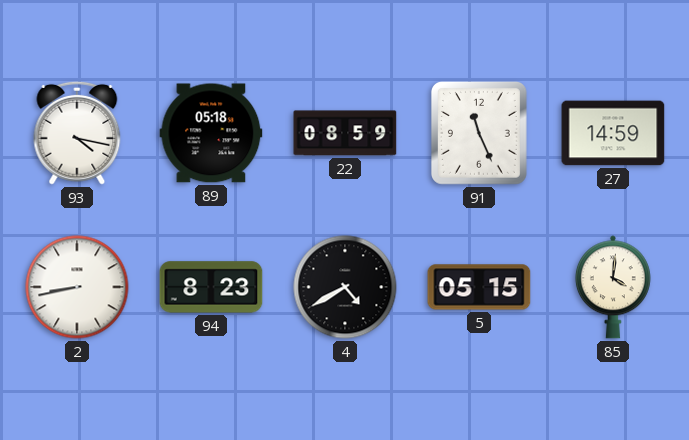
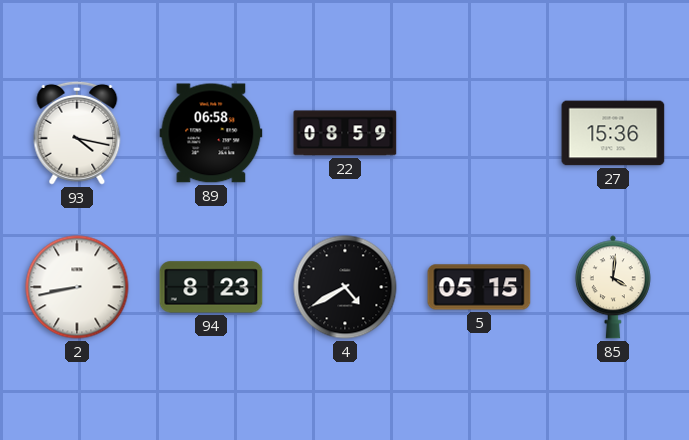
89: 05:18 -> 06:58 (211, 133)
91: 11:26 -> none (479, 133)
27: 14:59 -> 15:36 (613, 133)
